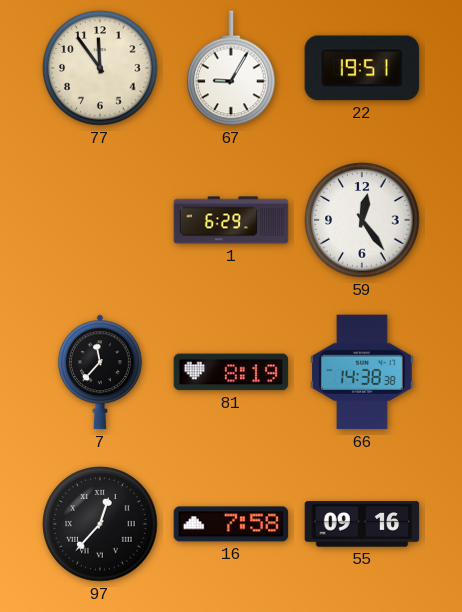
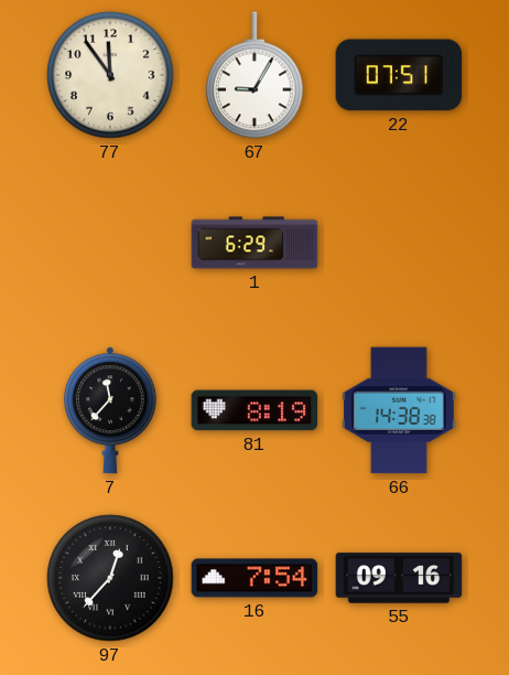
22: 19:51 -> 07:51 (399, 75)
59: 12:24 -> none (362, 220)
16: 7:58 -> 7:54 (254, 578)
